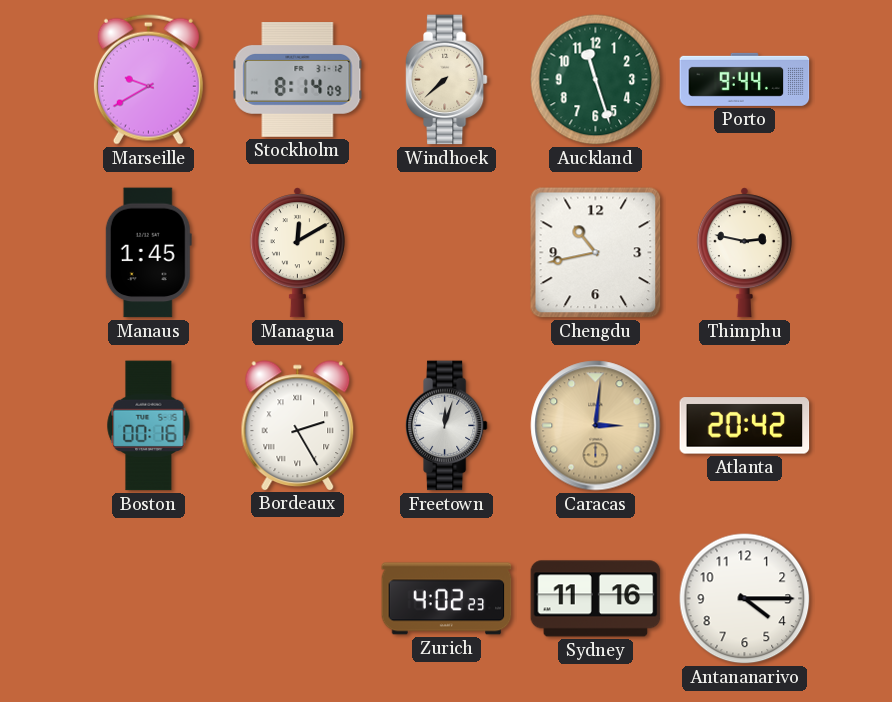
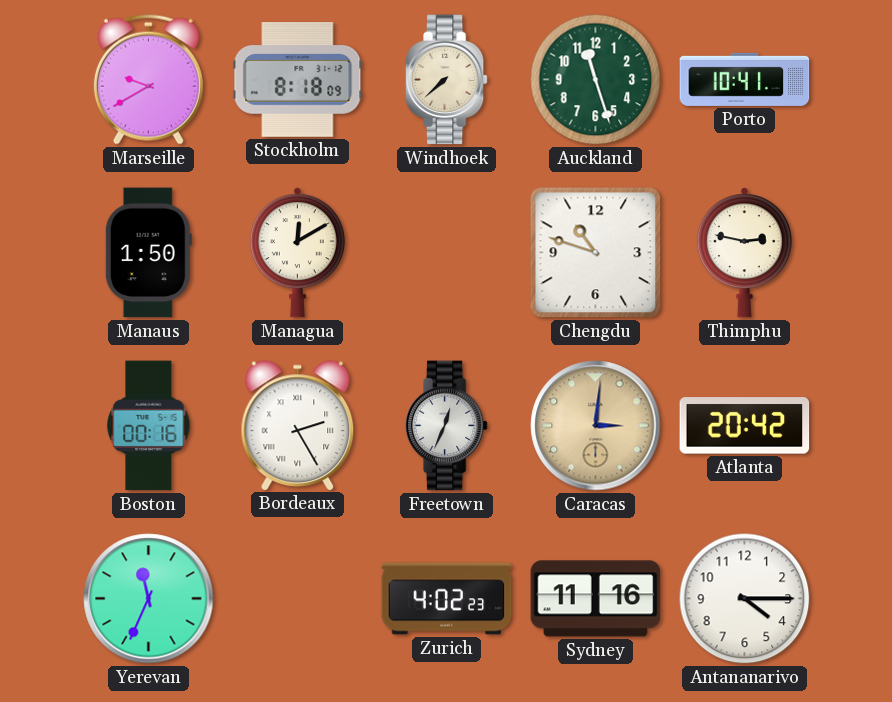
Stockholm: 8:14 -> 8:18 (298, 80)
Porto: 9:44 -> 10:41 (745, 79)
Manaus: 1:45 -> 1:50 (148, 253)
Chengdu: 10:43 -> 10:48 (596, 253)
Freetown: 12:03 -> 12:34 (446, 426)
Yerevan: none -> 11:34 (149, 599)
